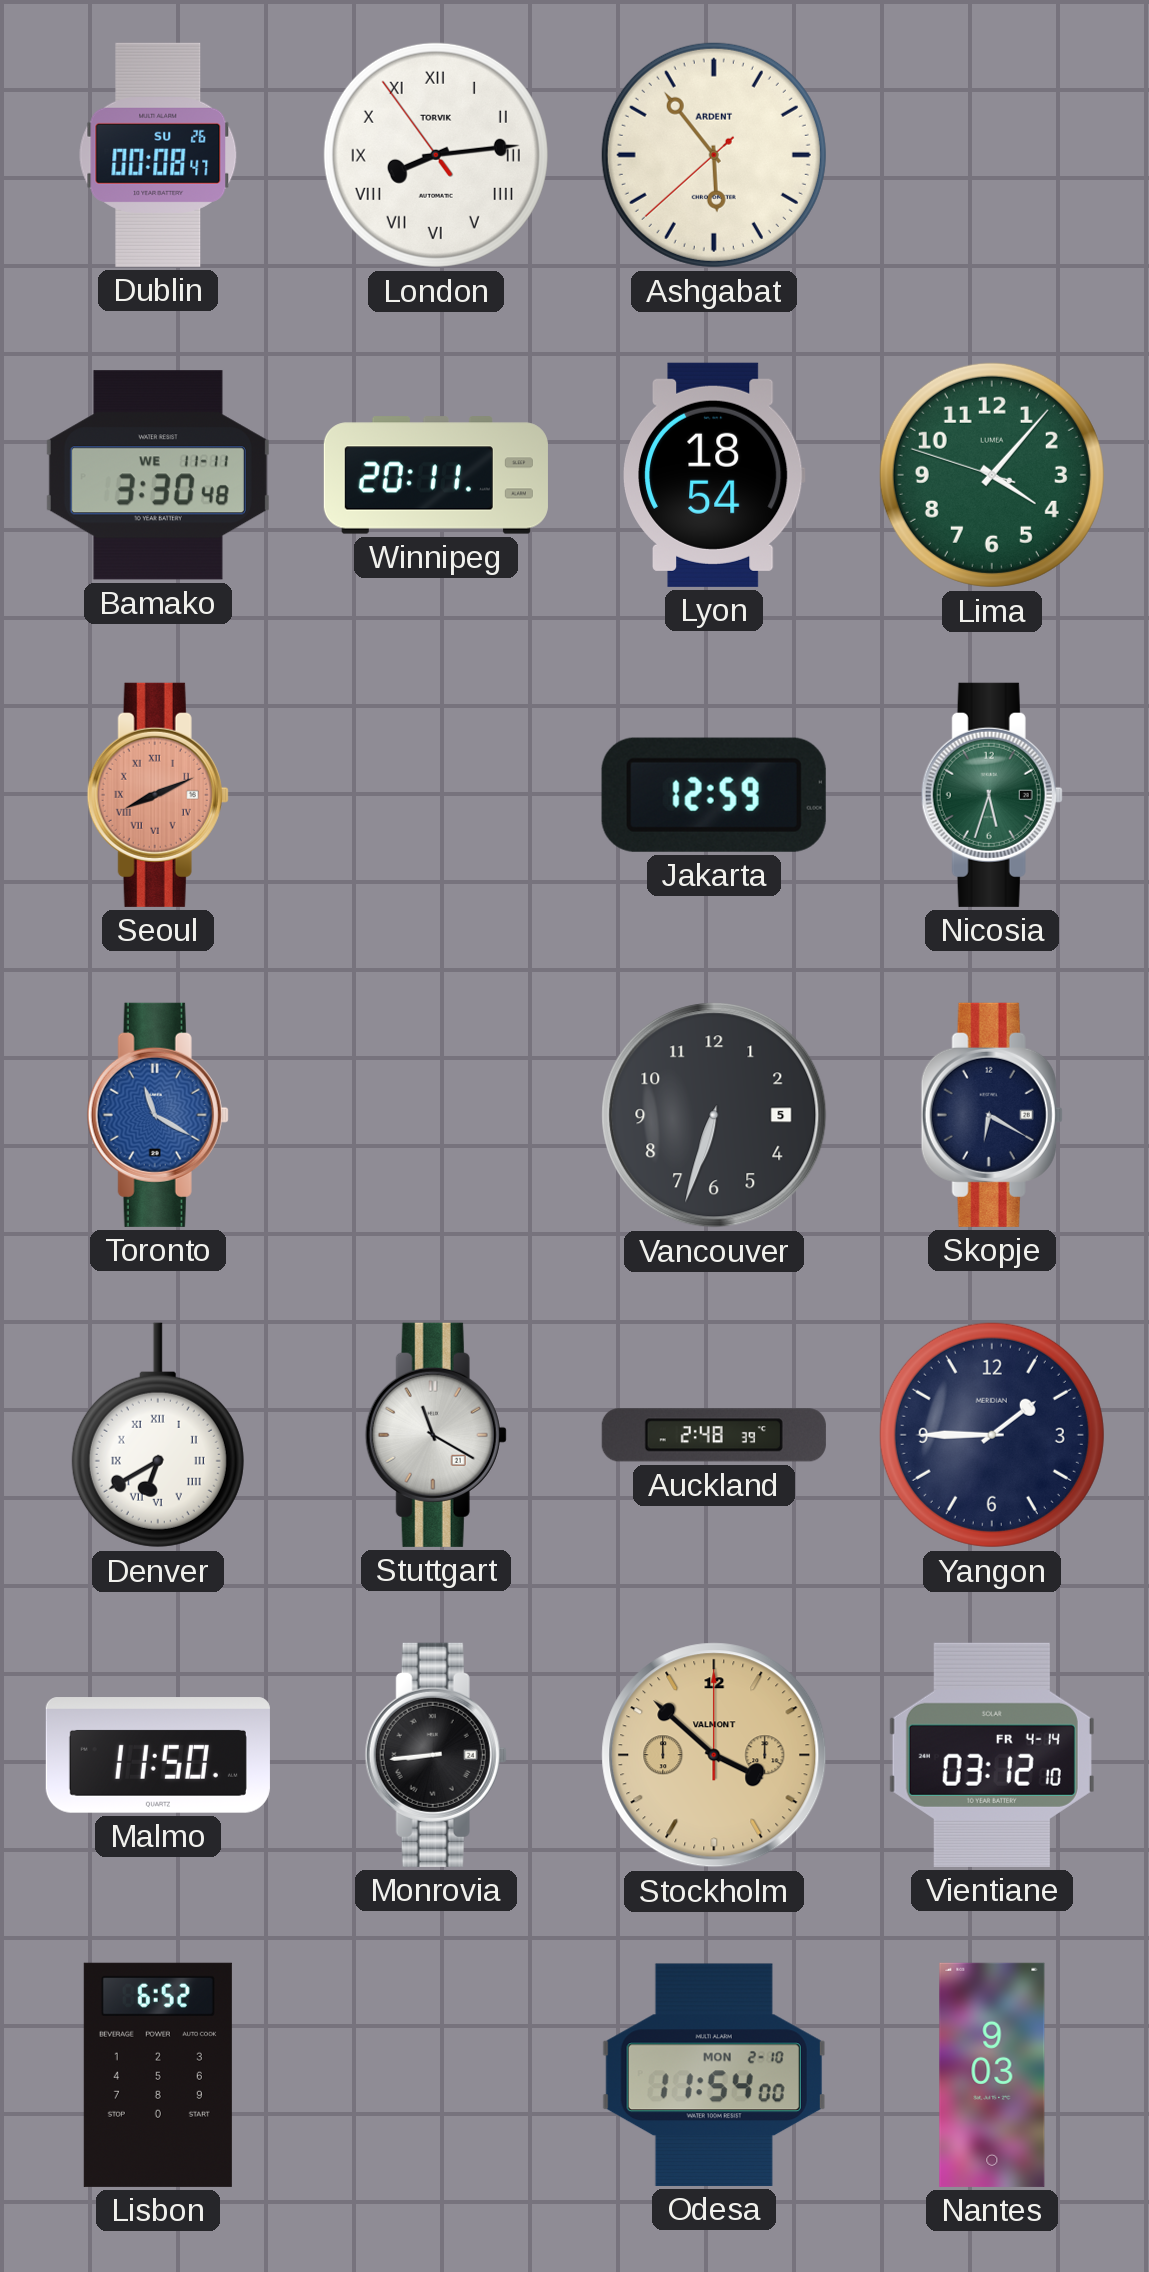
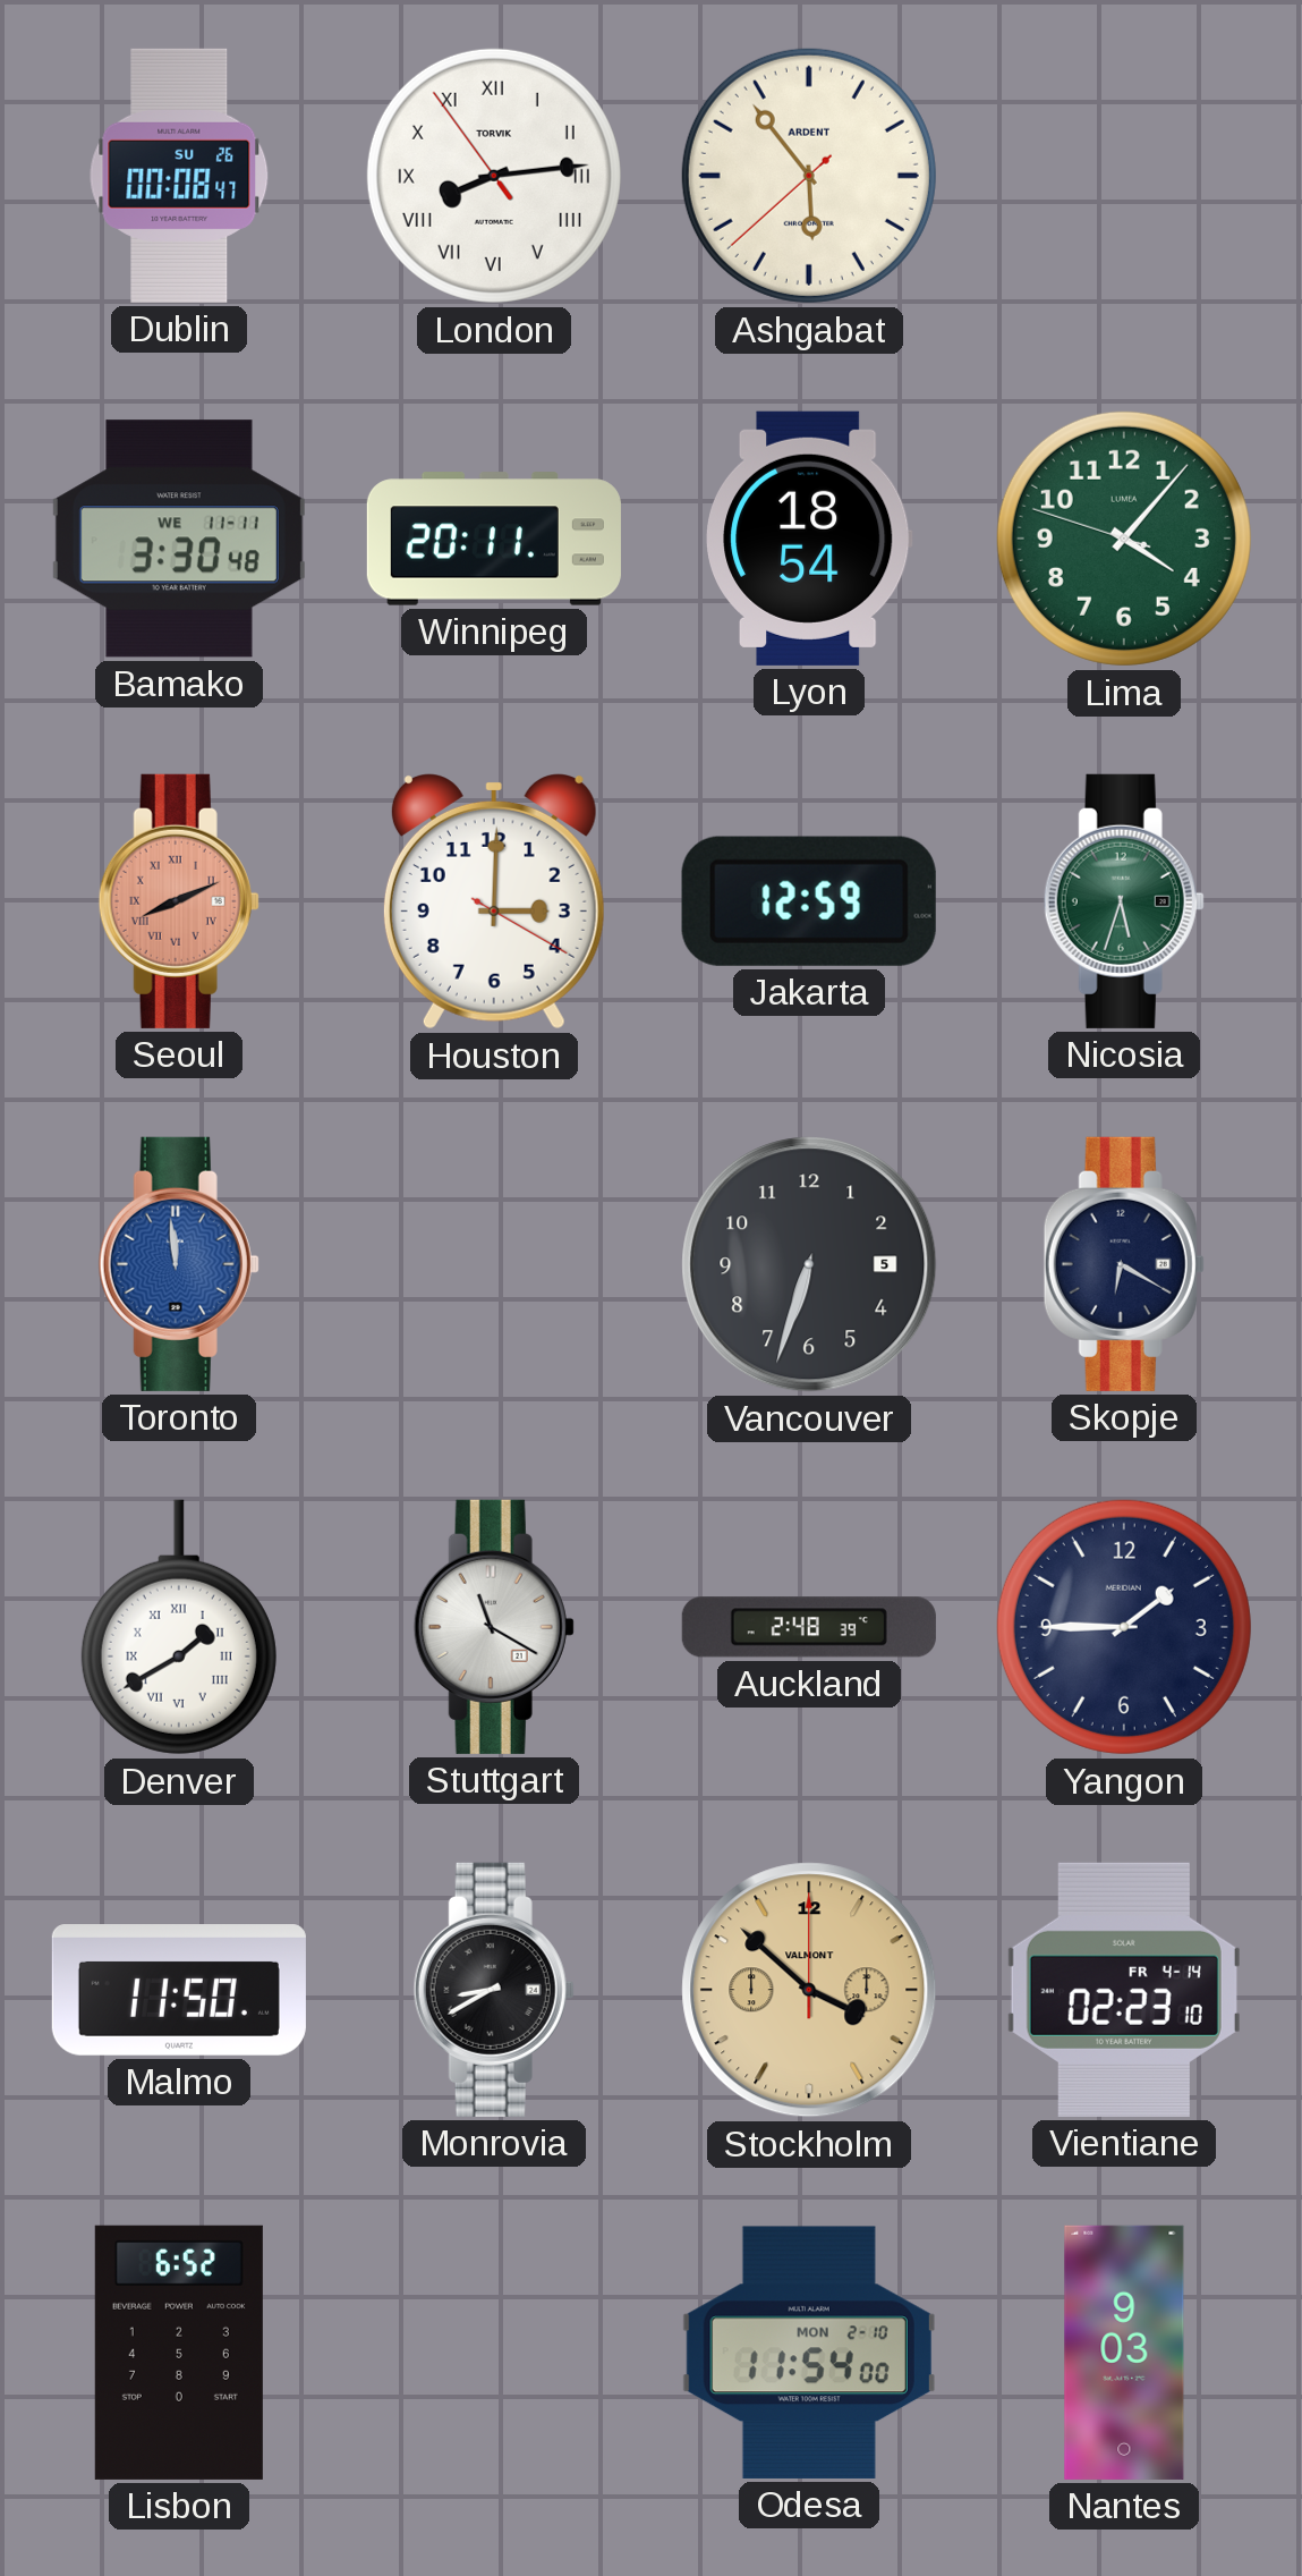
Houston: none -> 3:00 (494, 903)
Toronto: 11:20 -> 11:59 (179, 1264)
Denver: 6:40 -> 1:40 (179, 1627)
Monrovia: 8:44 -> 8:40 (494, 1990)
Vientiane: 03:12 -> 02:23 (1124, 1990)
